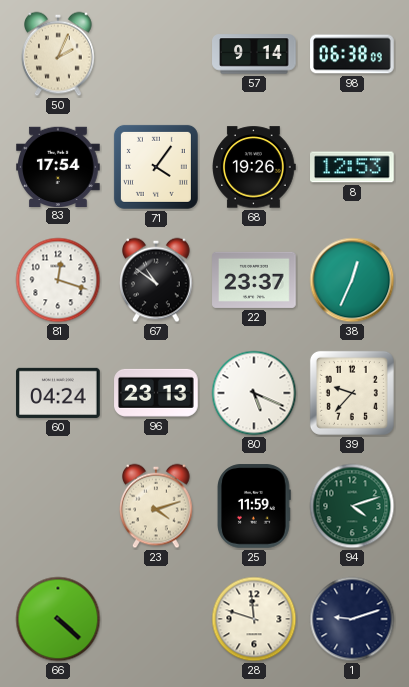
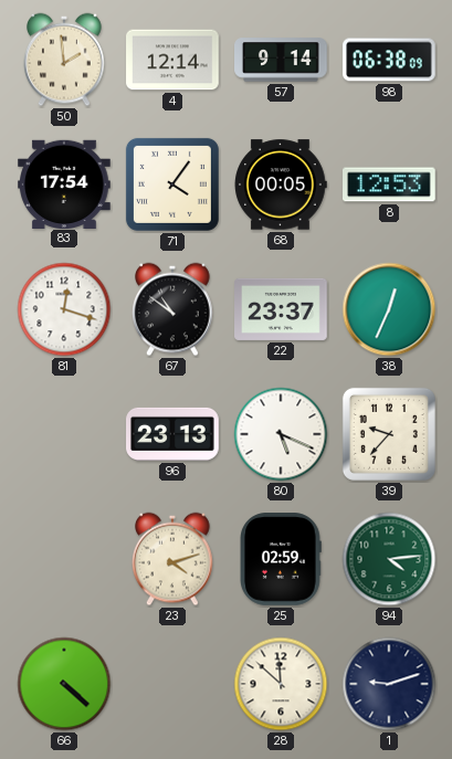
50: 2:04 -> 1:59 (65, 60)
4: none -> 12:14 (172, 60)
68: 19:26 -> 00:05 (281, 185)
60: 04:24 -> none (58, 393)
25: 11:59 -> 02:59 (282, 559)
94: 4:12 -> 4:14 (389, 559)
28: 11:48 -> 11:52 (281, 684)
